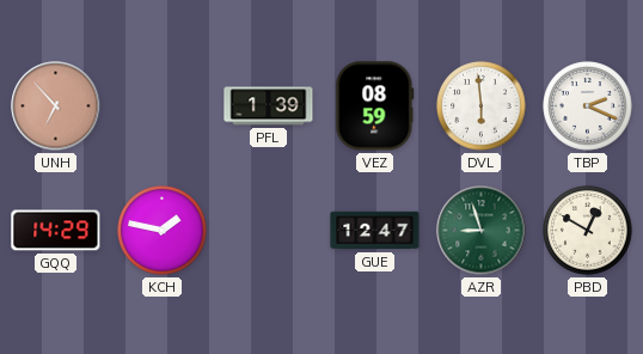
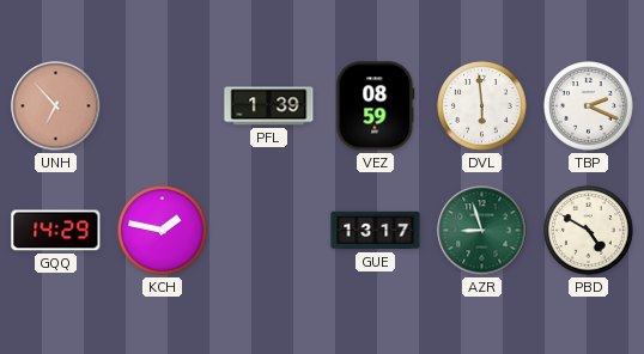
GUE: 12:47 -> 13:17 (376, 231)
PBD: 12:50 -> 4:50 (589, 231)
